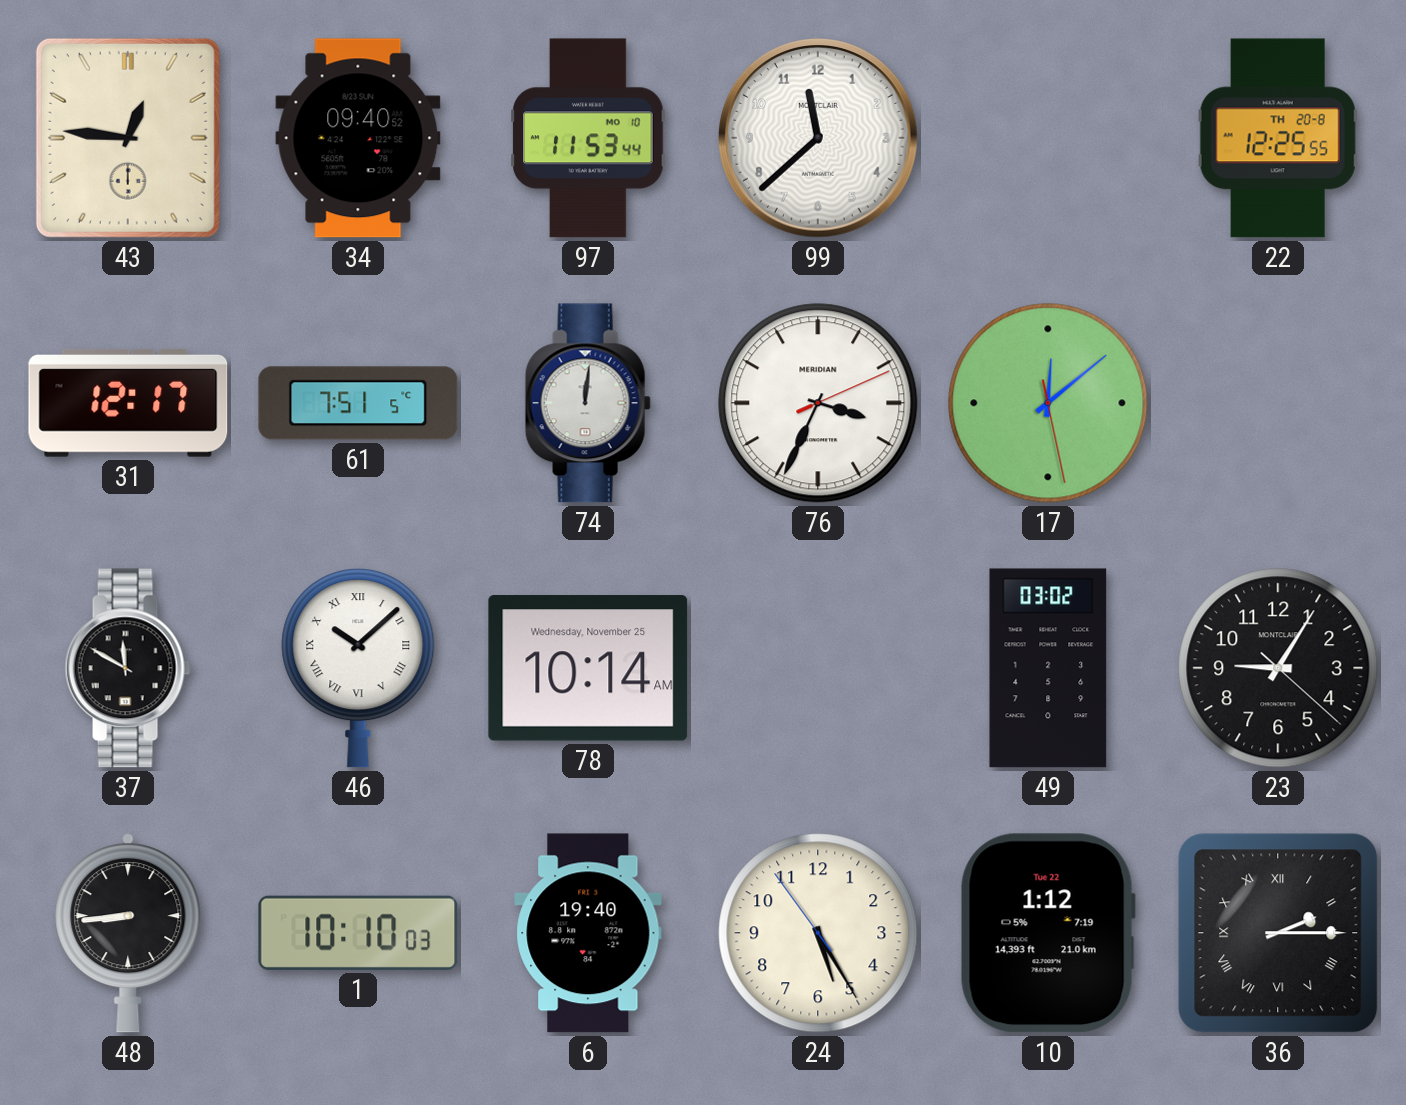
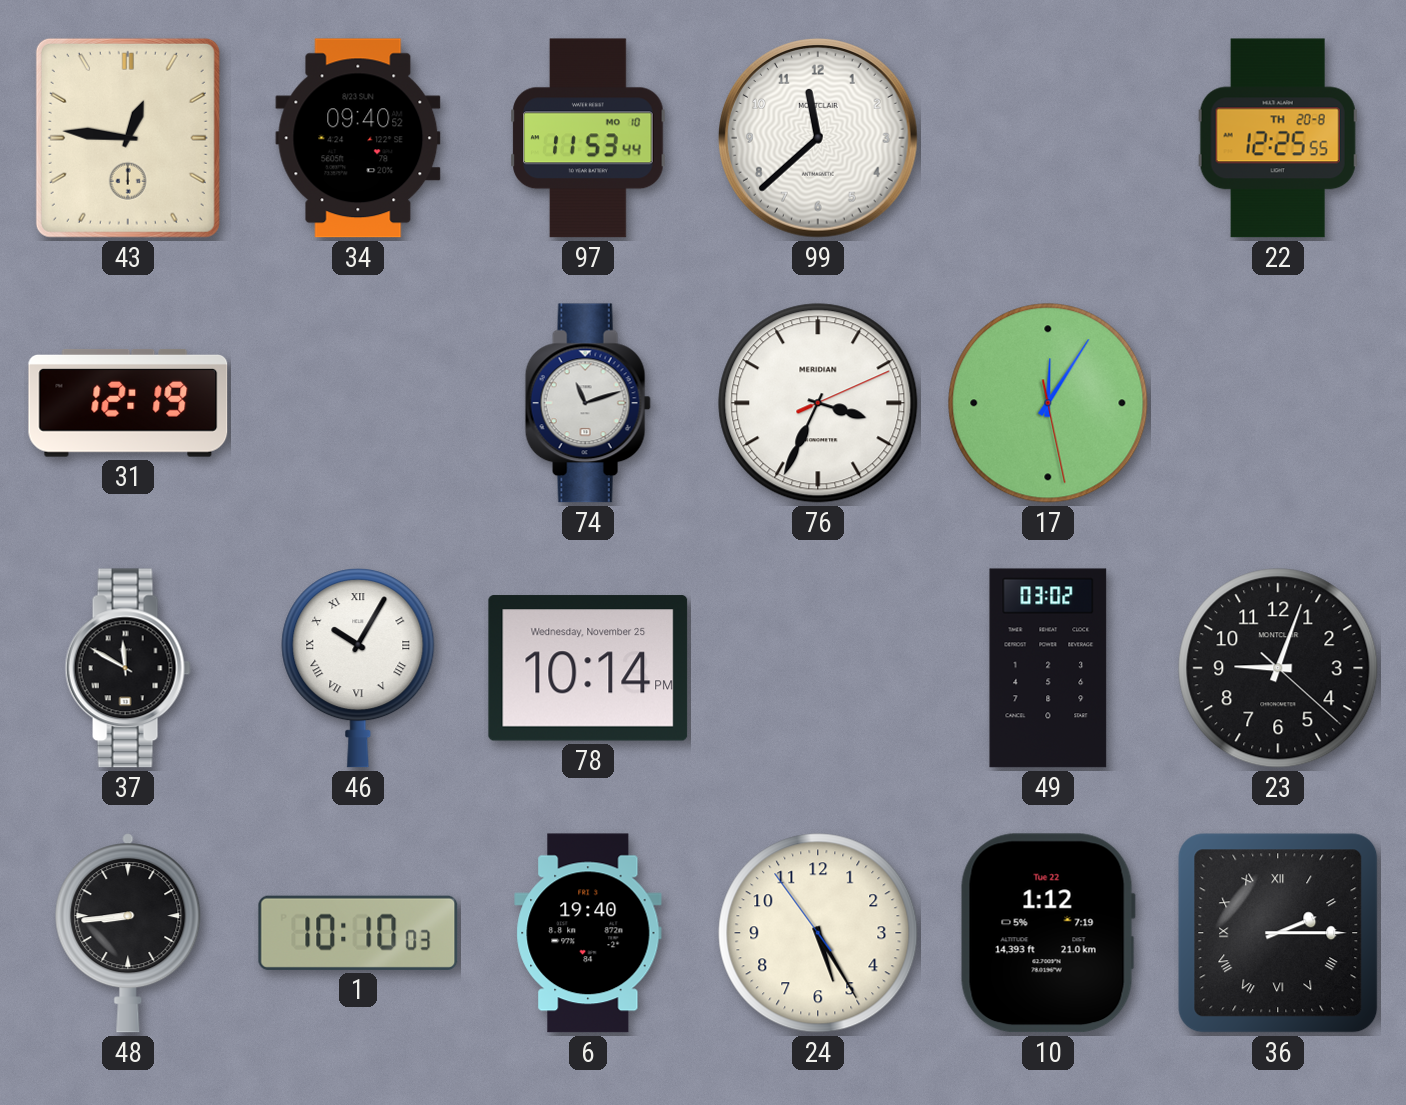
31: 12:17 -> 12:19 (128, 403)
61: 7:51 -> none (358, 403)
74: 12:01 -> 11:12 (588, 403)
17: 12:08 -> 12:05 (1048, 403)
46: 10:08 -> 10:05 (358, 668)
78: 10:14 AM -> 10:14 PM (588, 668)
23: 9:05 -> 9:03 (1278, 668)
